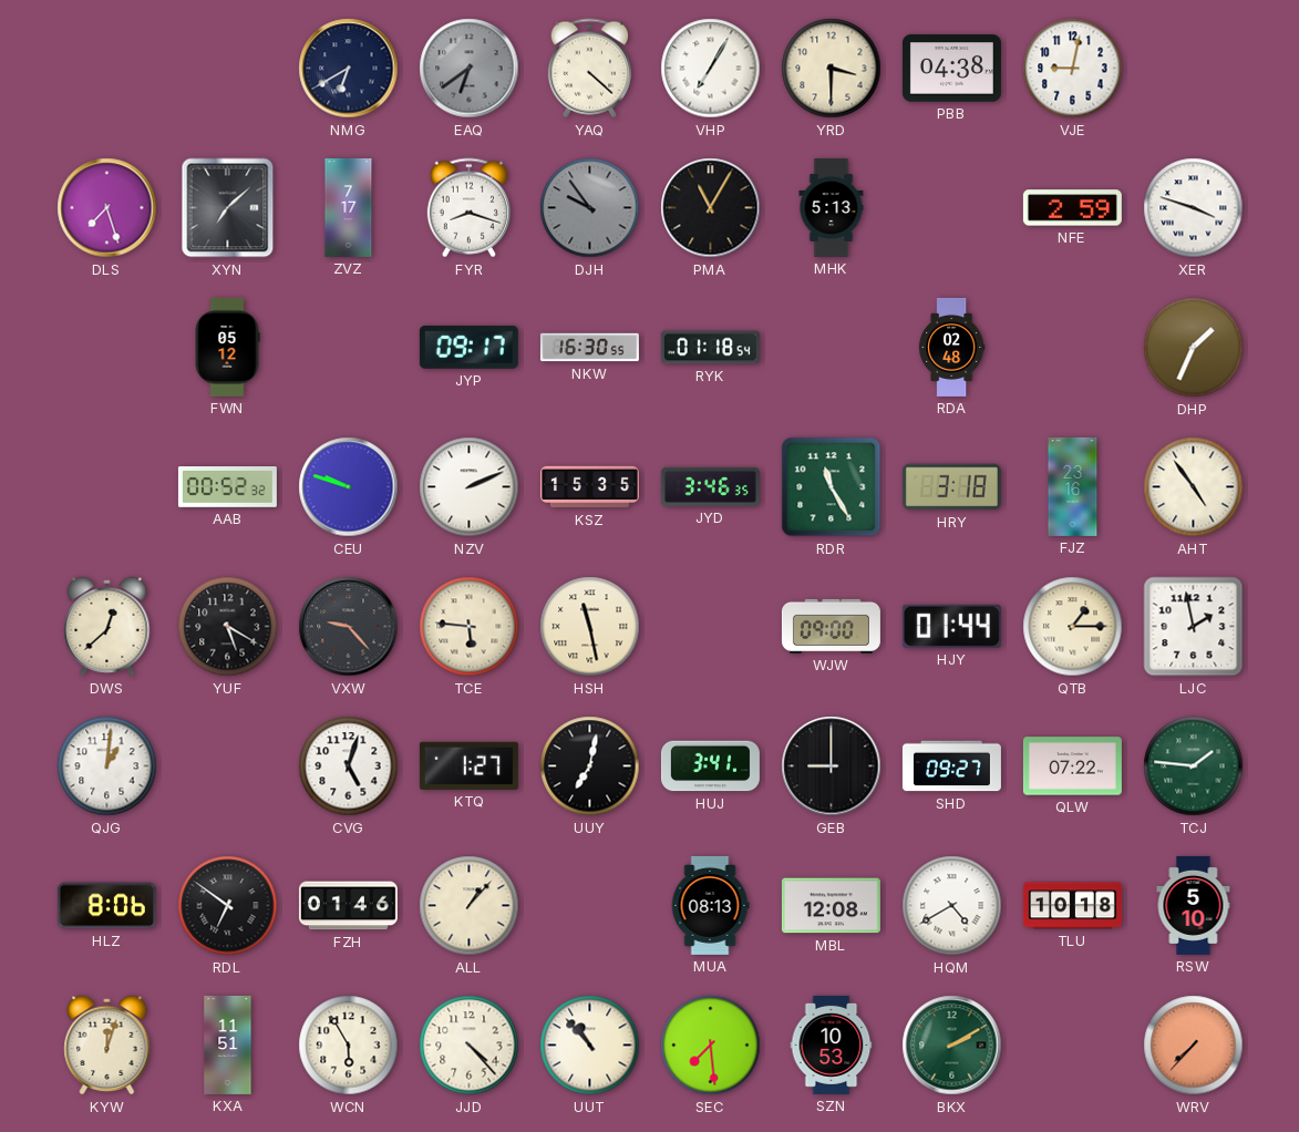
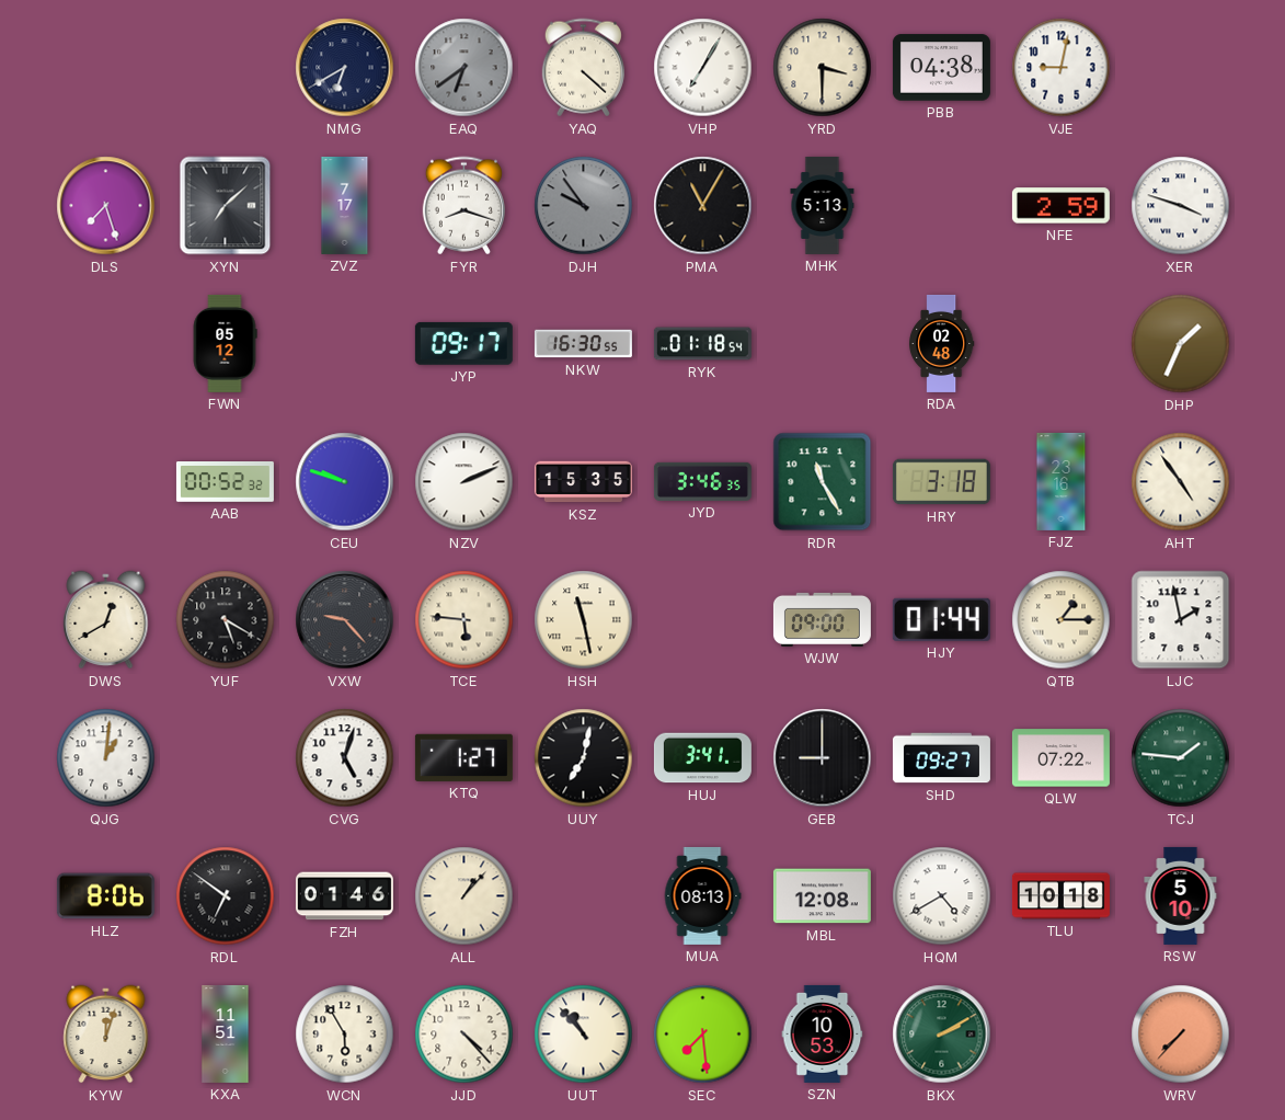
DWS: 12:38 -> 12:40 (106, 620)
